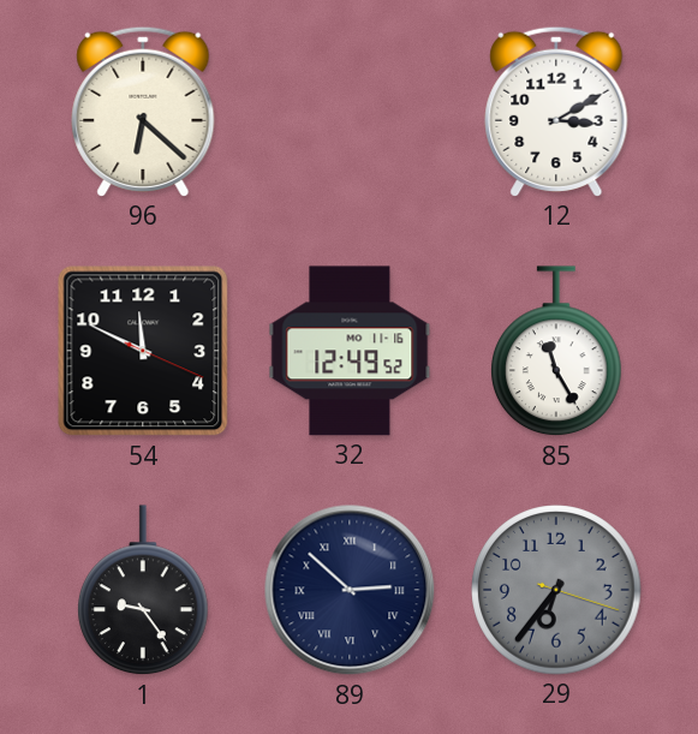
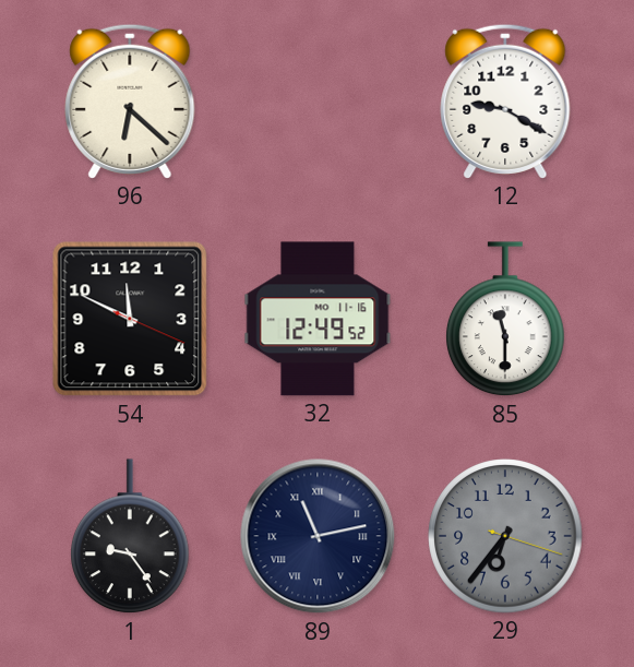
12: 3:10 -> 9:20 (505, 102)
85: 11:25 -> 11:30 (506, 320)
89: 2:52 -> 11:13 (318, 536)
